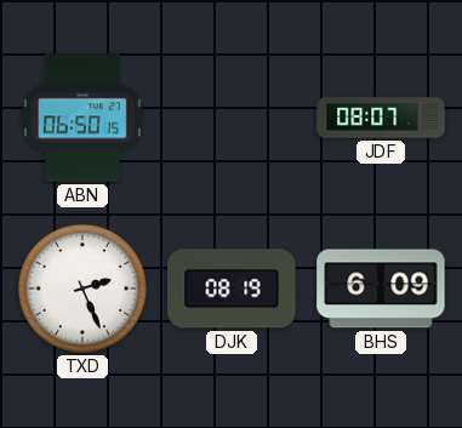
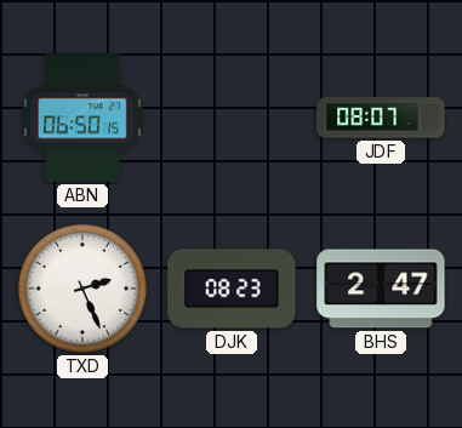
DJK: 08:19 -> 08:23 (232, 289)
BHS: 6:09 -> 2:47 (381, 289)
